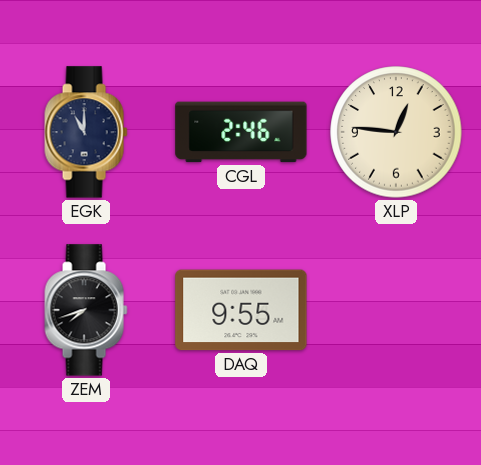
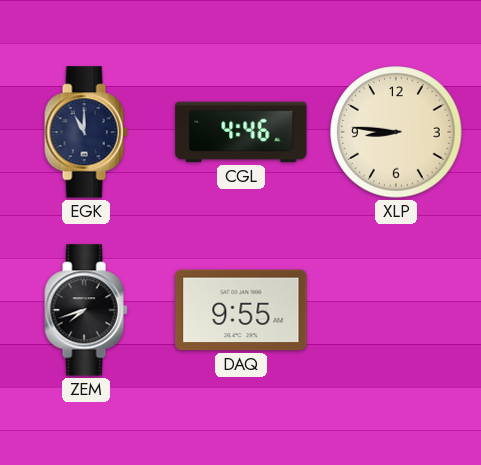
CGL: 2:46 -> 4:46 (241, 132)
XLP: 12:46 -> 8:46 (396, 132)
